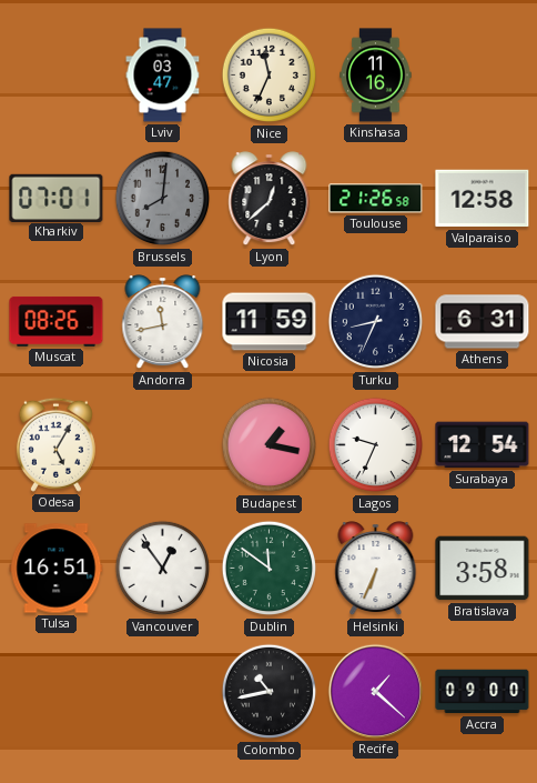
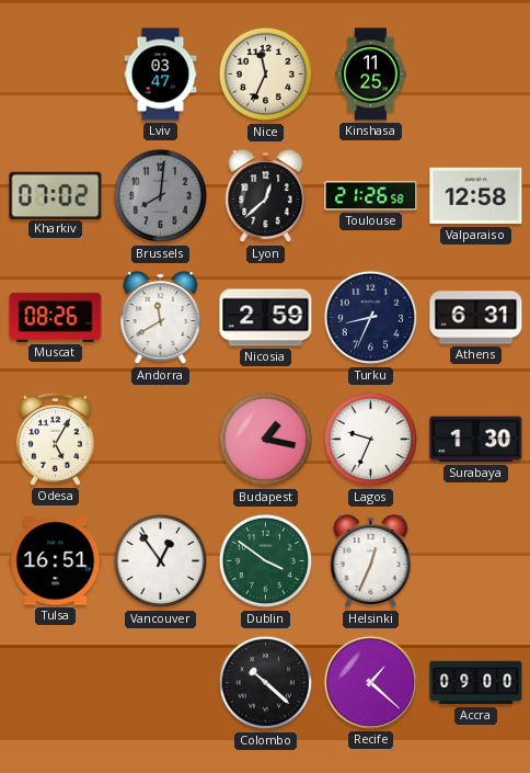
Kinshasa: 11:16 -> 11:25 (371, 75)
Kharkiv: 07:01 -> 07:02 (56, 195)
Andorra: 11:43 -> 11:40 (161, 318)
Nicosia: 11:59 -> 2:59 (266, 318)
Surabaya: 12:54 -> 1:30 (476, 440)
Dublin: 11:51 -> 3:51 (266, 561)
Helsinki: 6:34 -> 12:34 (371, 561)
Bratislava: 3:58 -> none (483, 569)
Colombo: 10:43 -> 10:22 (266, 683)
